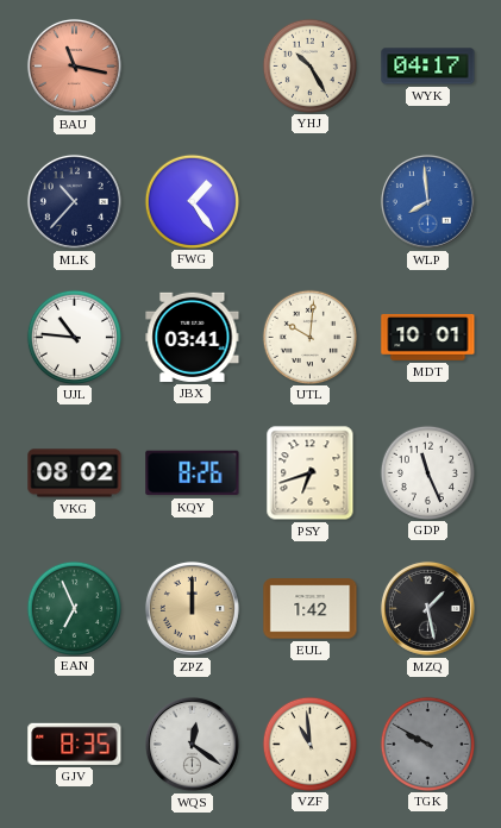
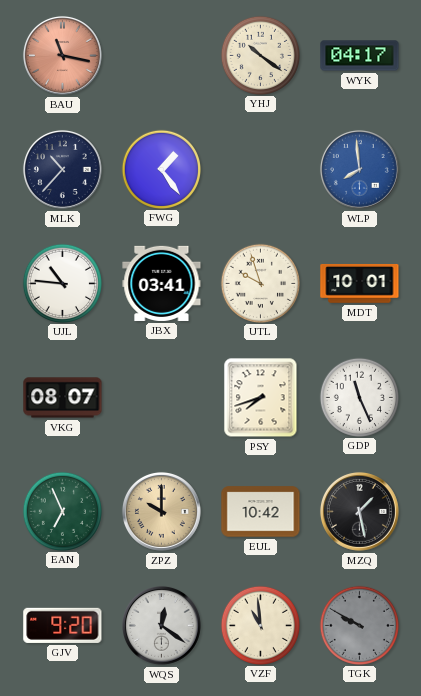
YHJ: 10:25 -> 10:21 (260, 55)
UTL: 10:01 -> 9:57 (260, 283)
VKG: 08:02 -> 08:07 (63, 398)
KQY: 8:26 -> none (193, 473)
PSY: 6:42 -> 7:42 (261, 398)
ZPZ: 12:00 -> 10:00 (161, 511)
EUL: 1:42 -> 10:42 (261, 512)
GJV: 8:35 -> 9:20 (63, 625)
